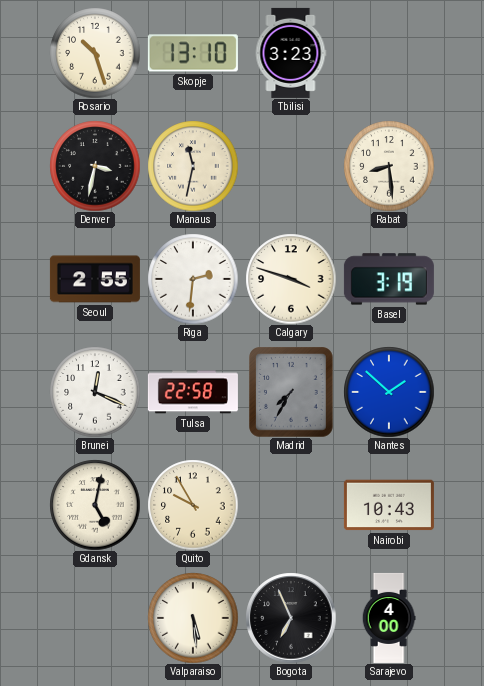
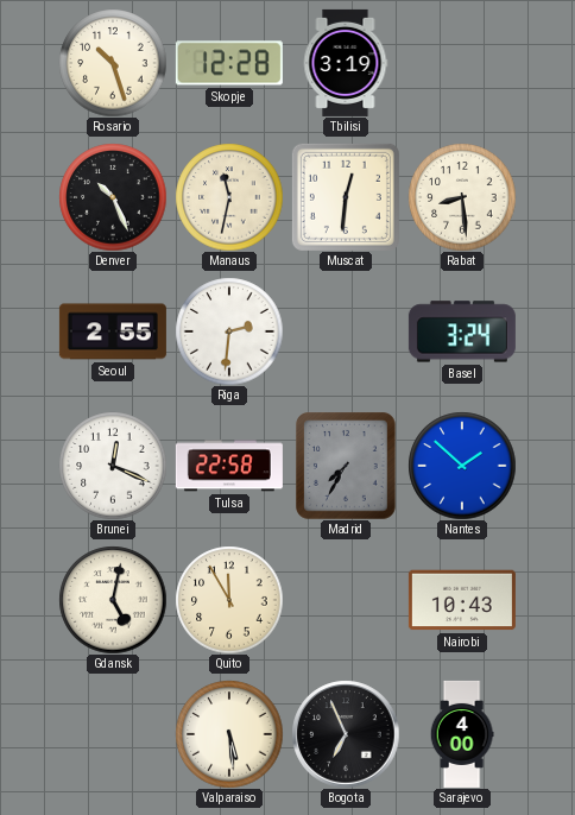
Skopje: 13:10 -> 12:28 (229, 63)
Tbilisi: 3:23 -> 3:19 (346, 63)
Denver: 3:32 -> 10:26 (113, 197)
Muscat: none -> 12:31 (346, 197)
Calgary: 3:48 -> none (291, 279)
Basel: 3:19 -> 3:24 (462, 331)
Quito: 9:55 -> 11:55 (229, 600)
